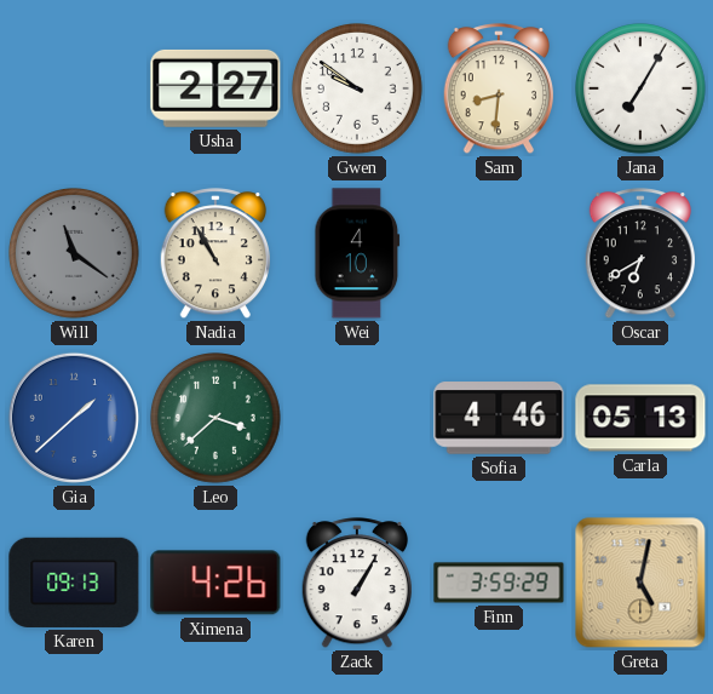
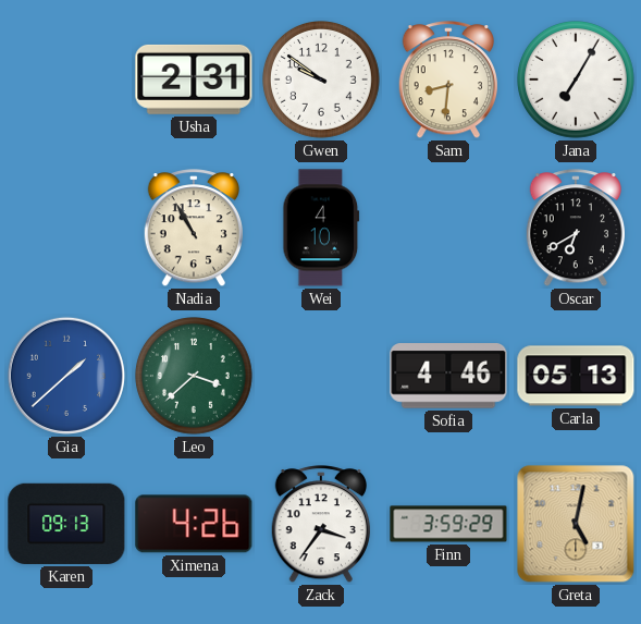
Usha: 2:27 -> 2:31 (194, 79)
Will: 11:21 -> none (75, 254)
Zack: 1:05 -> 3:36 (320, 525)
